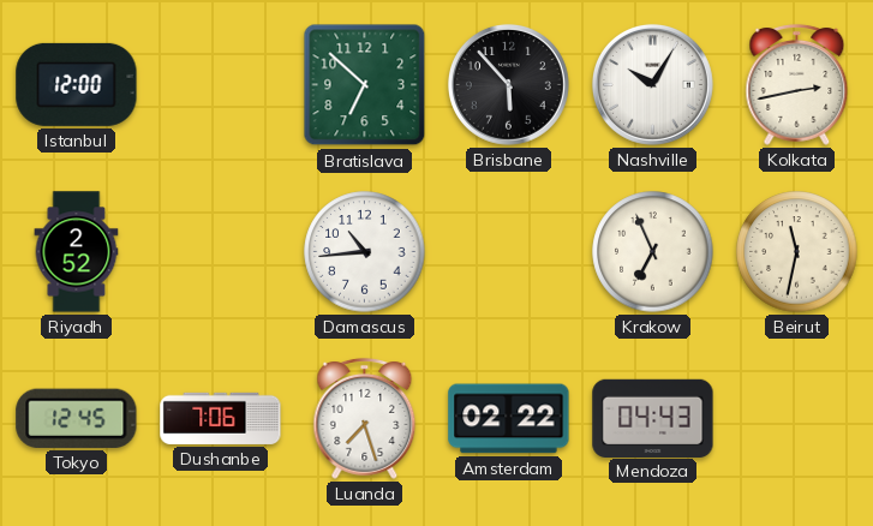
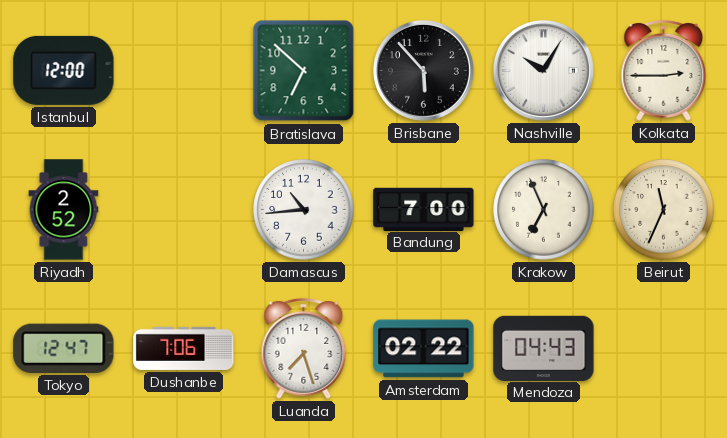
Kolkata: 2:43 -> 2:45 (664, 70)
Bandung: none -> 7:00 (424, 209)
Beirut: 11:32 -> 11:34 (664, 210)
Tokyo: 12:45 -> 12:47 (64, 348)
